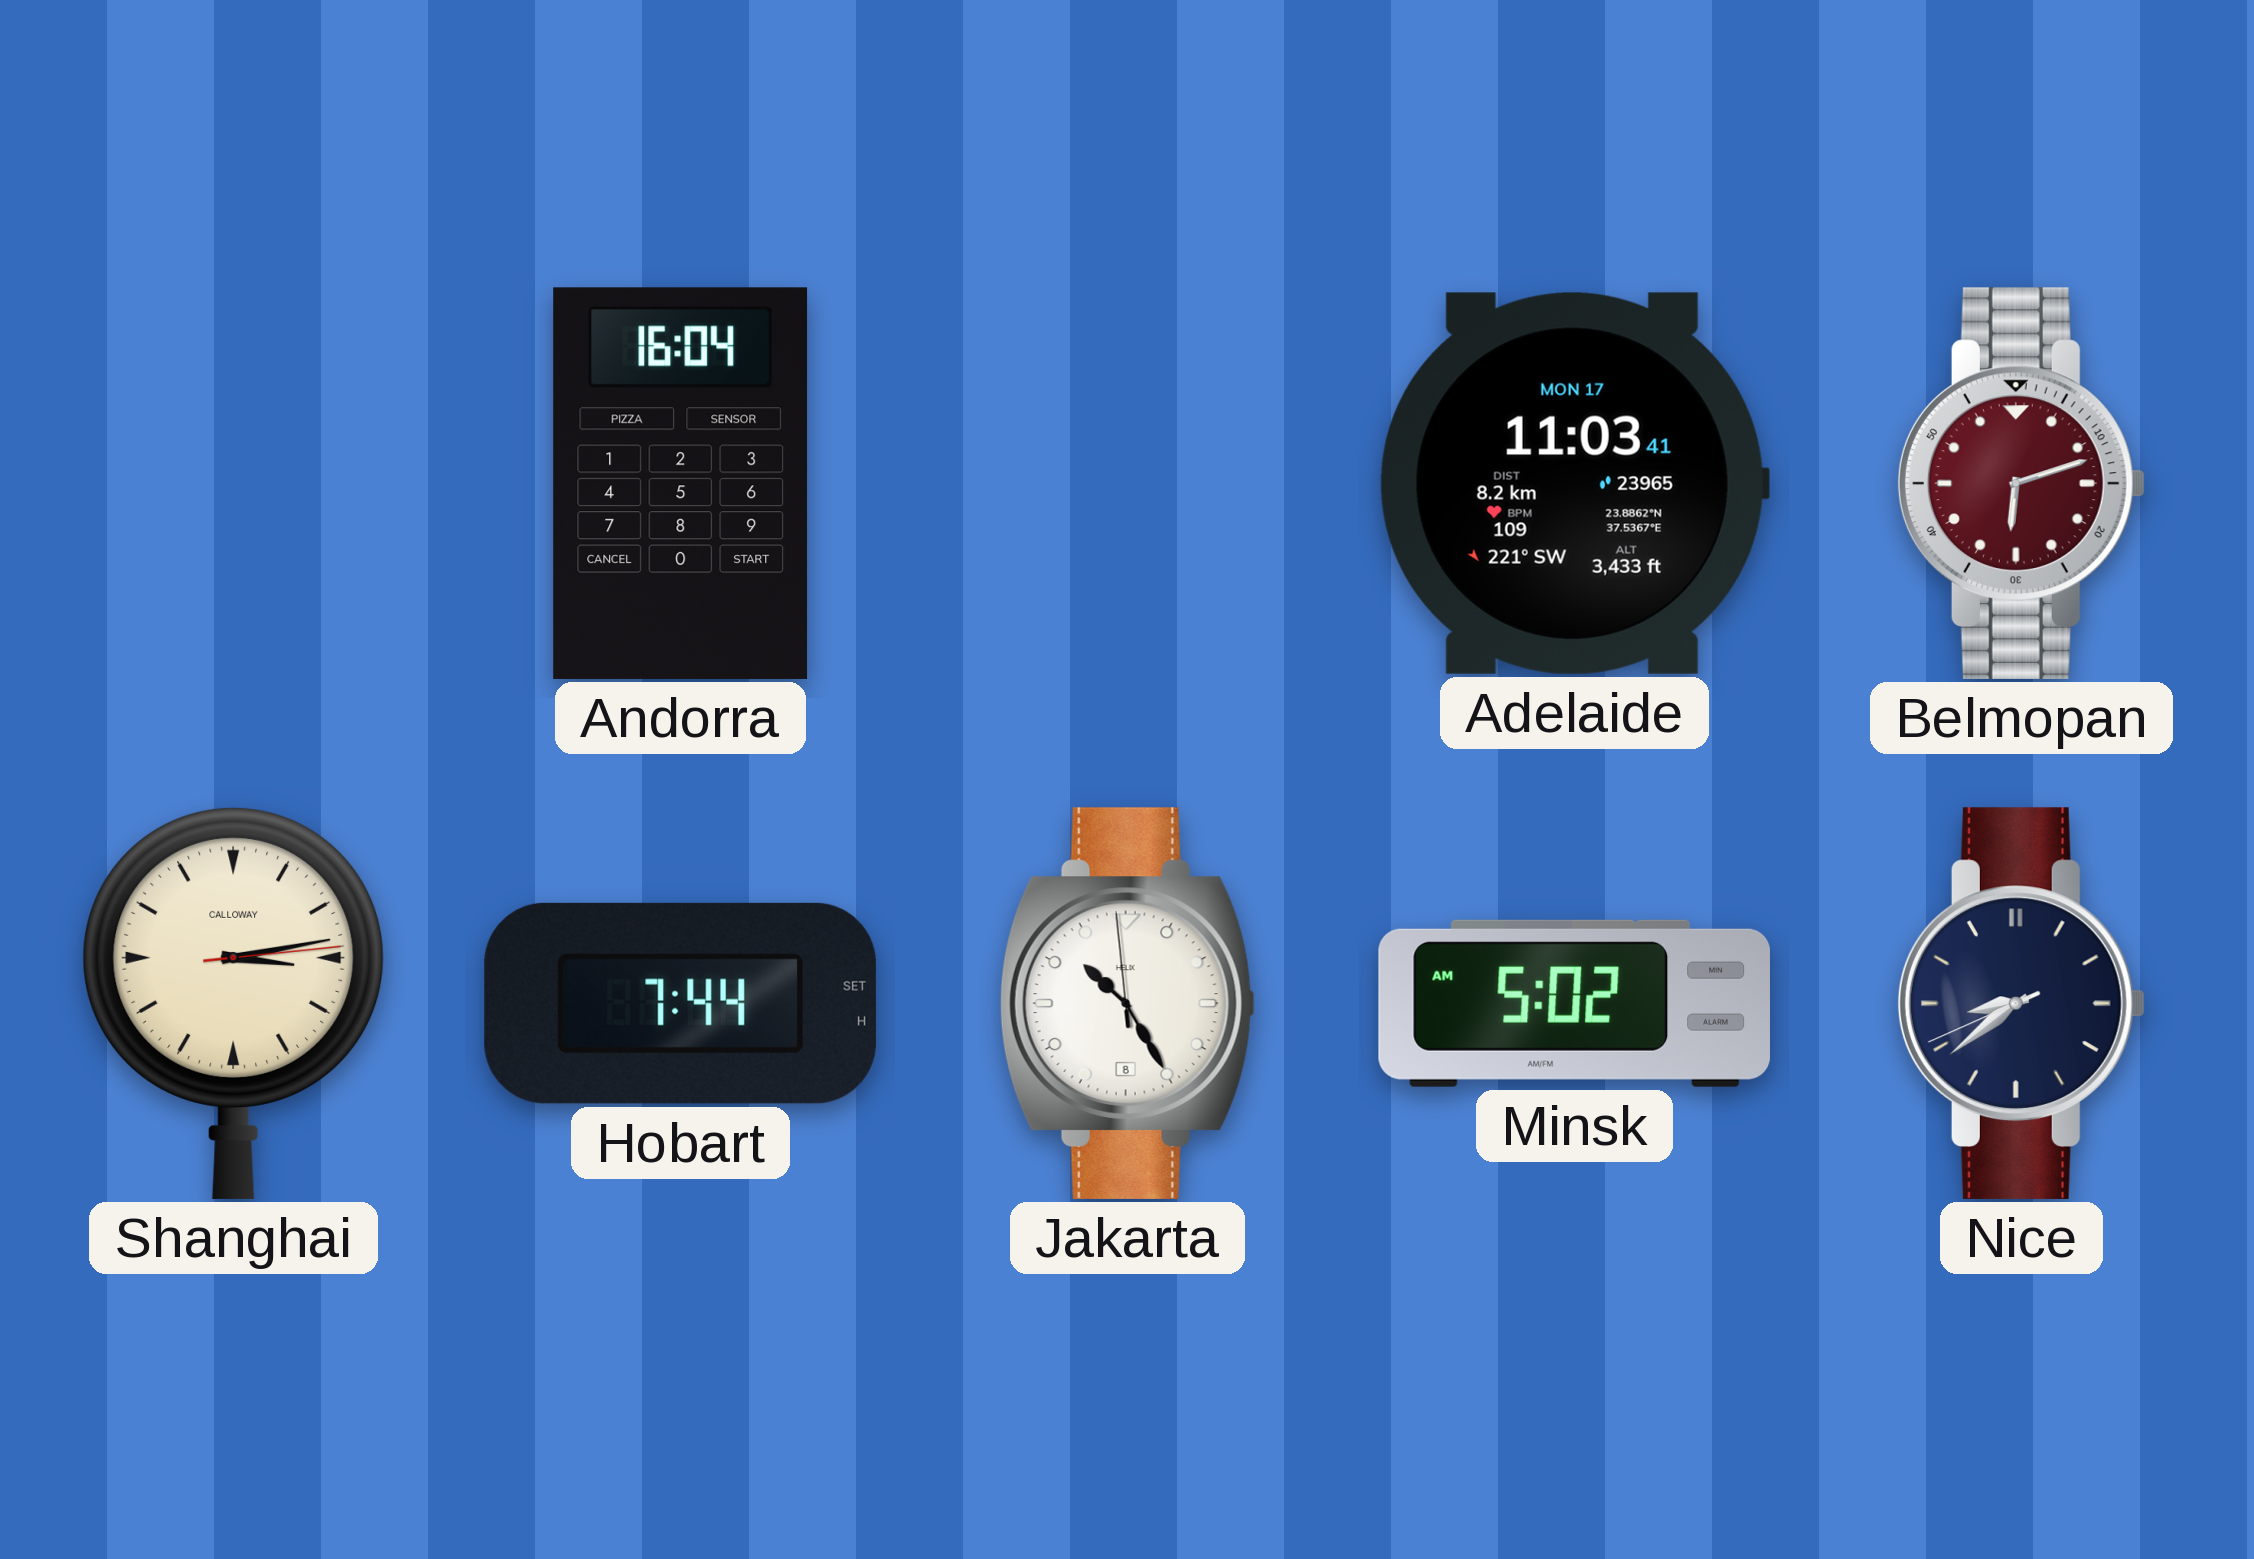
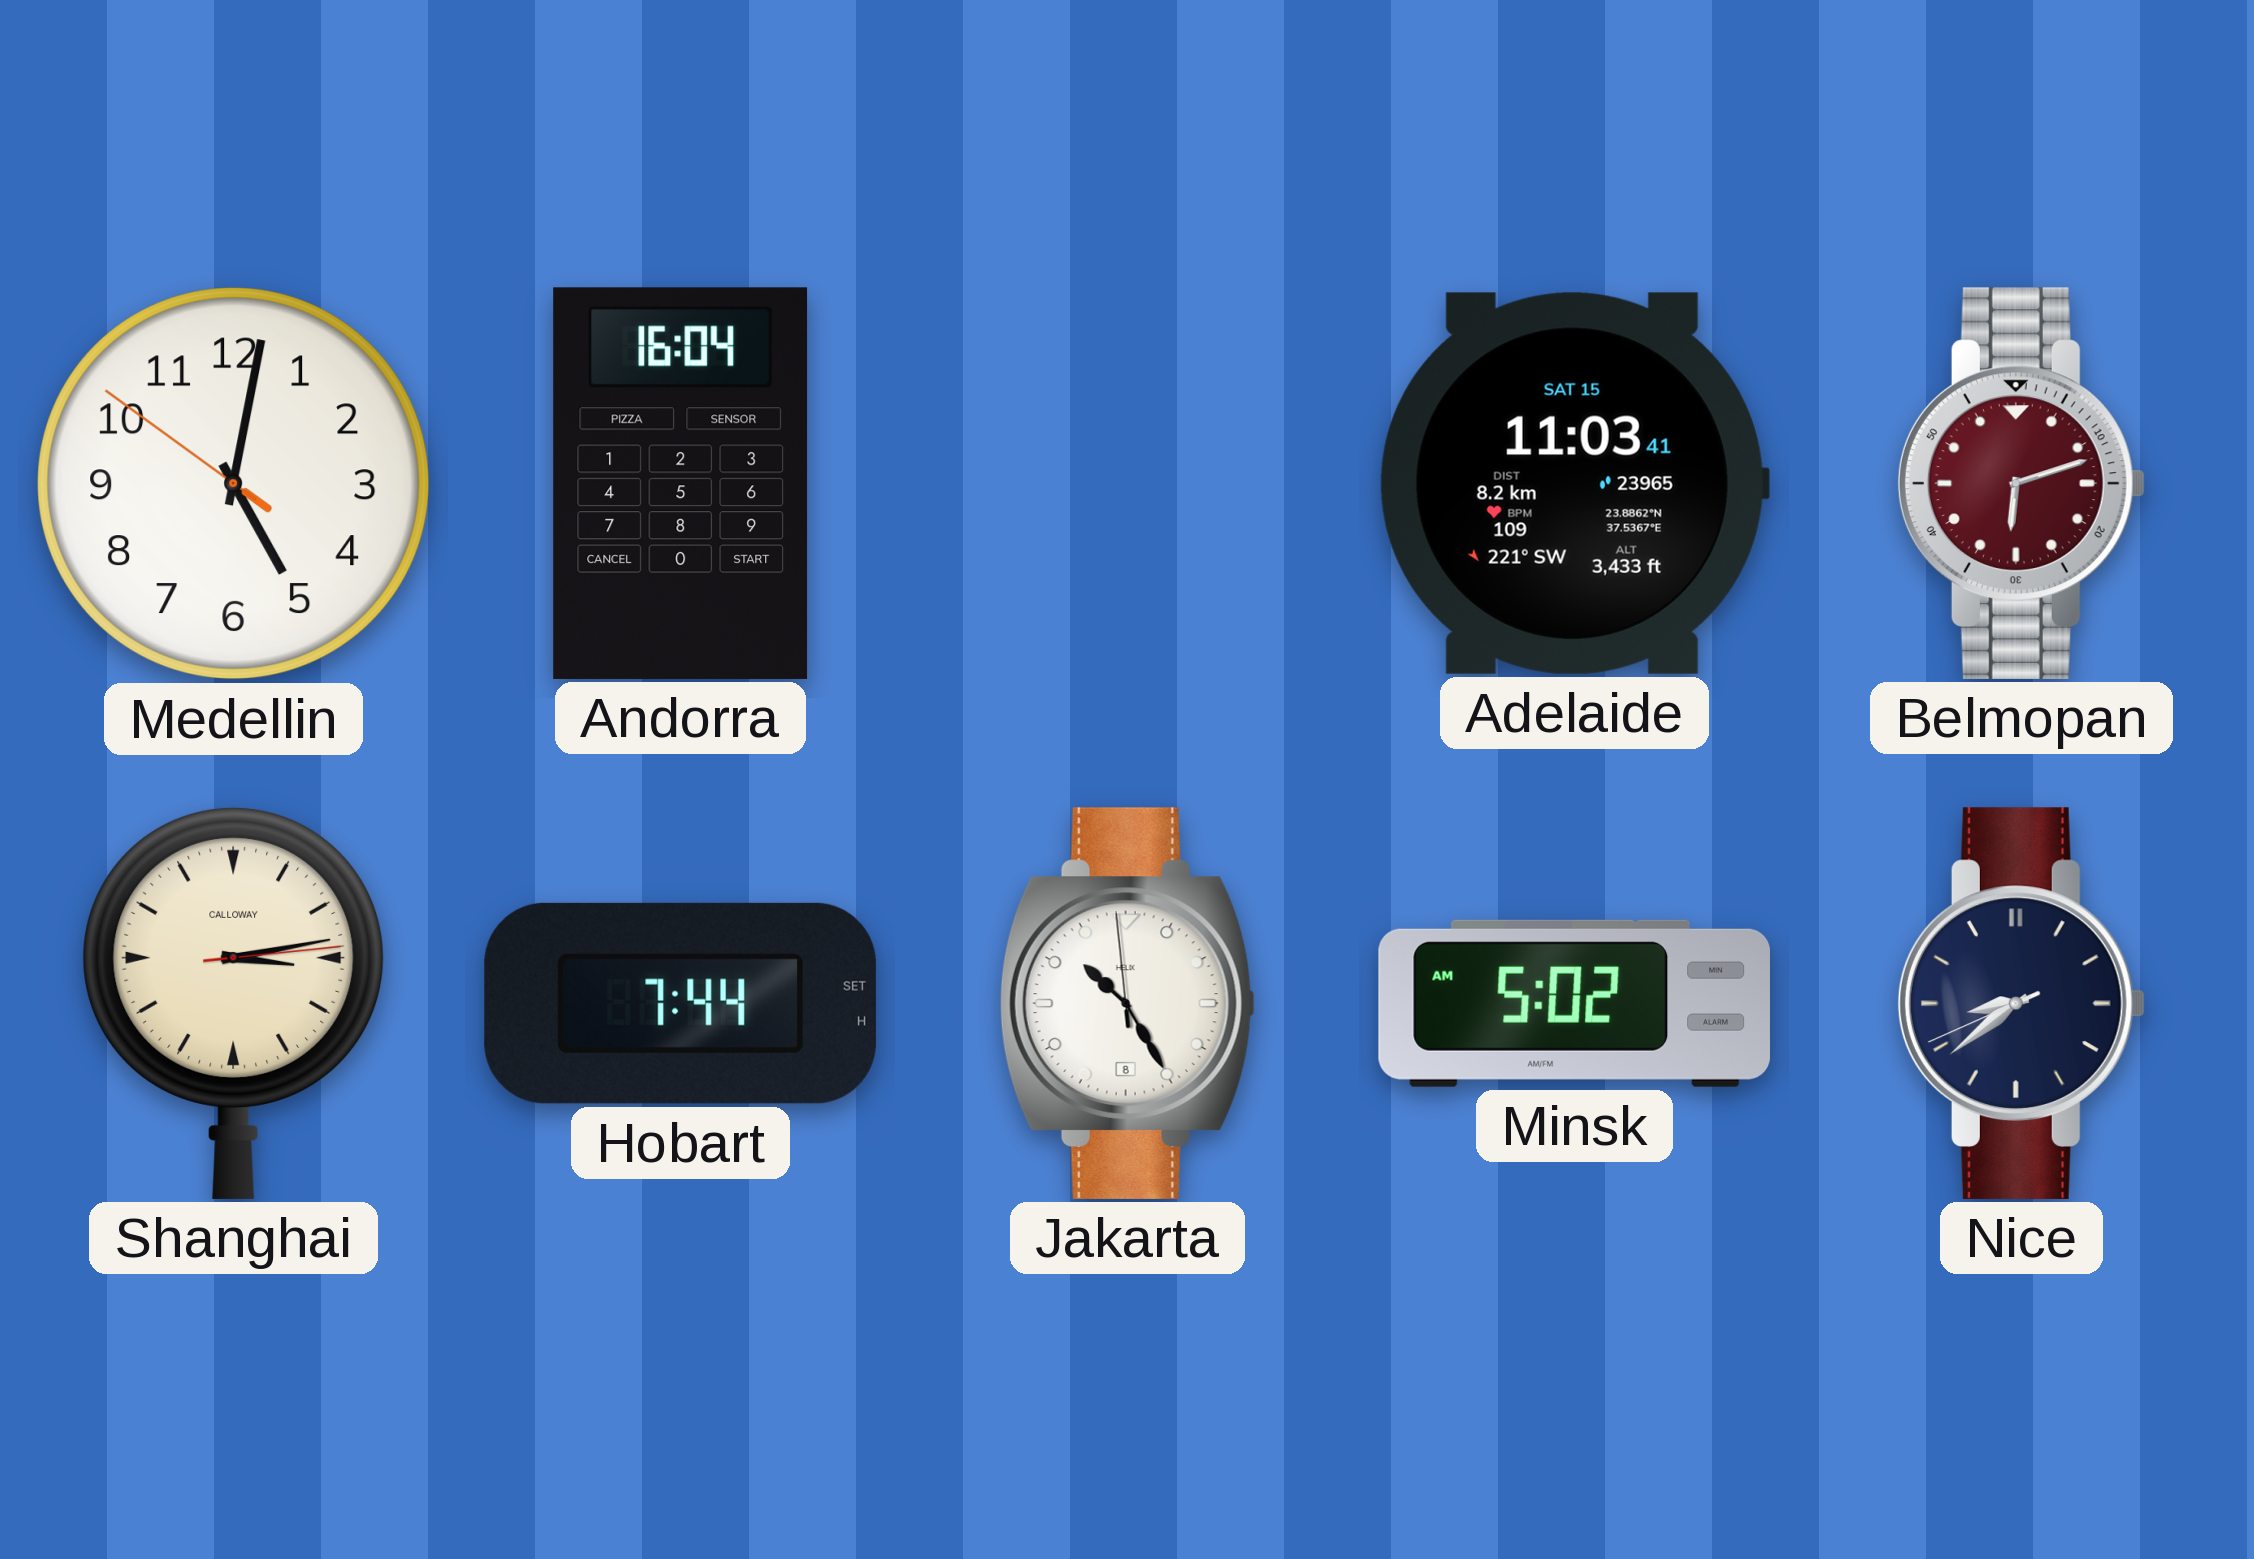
Medellin: none -> 5:01 (234, 484)
Adelaide date: MON 17 -> SAT 15 (1574, 483)
